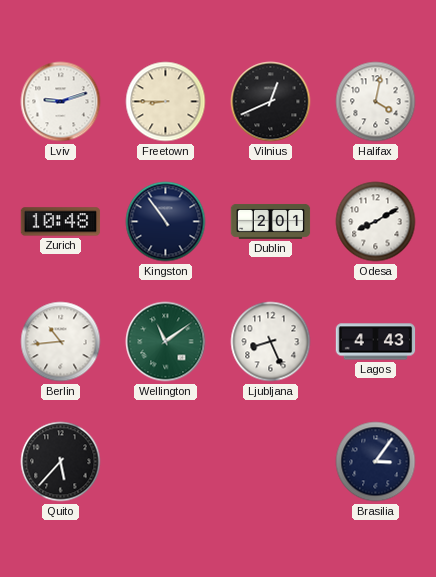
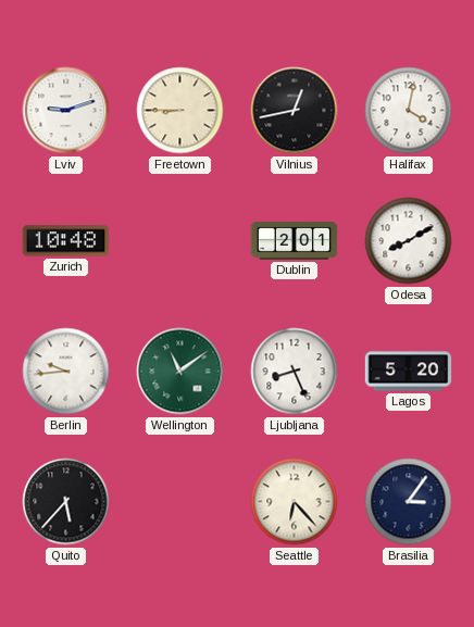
Vilnius: 12:41 -> 12:43 (295, 111)
Kingston: 10:54 -> none (166, 222)
Berlin: 10:44 -> 9:44 (66, 372)
Lagos: 4:43 -> 5:20 (409, 372)
Seattle: none -> 6:23 (295, 502)
